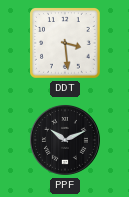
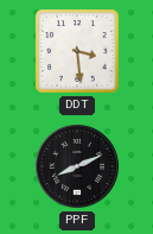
PPF: 10:11 -> 8:11 (77, 166)
